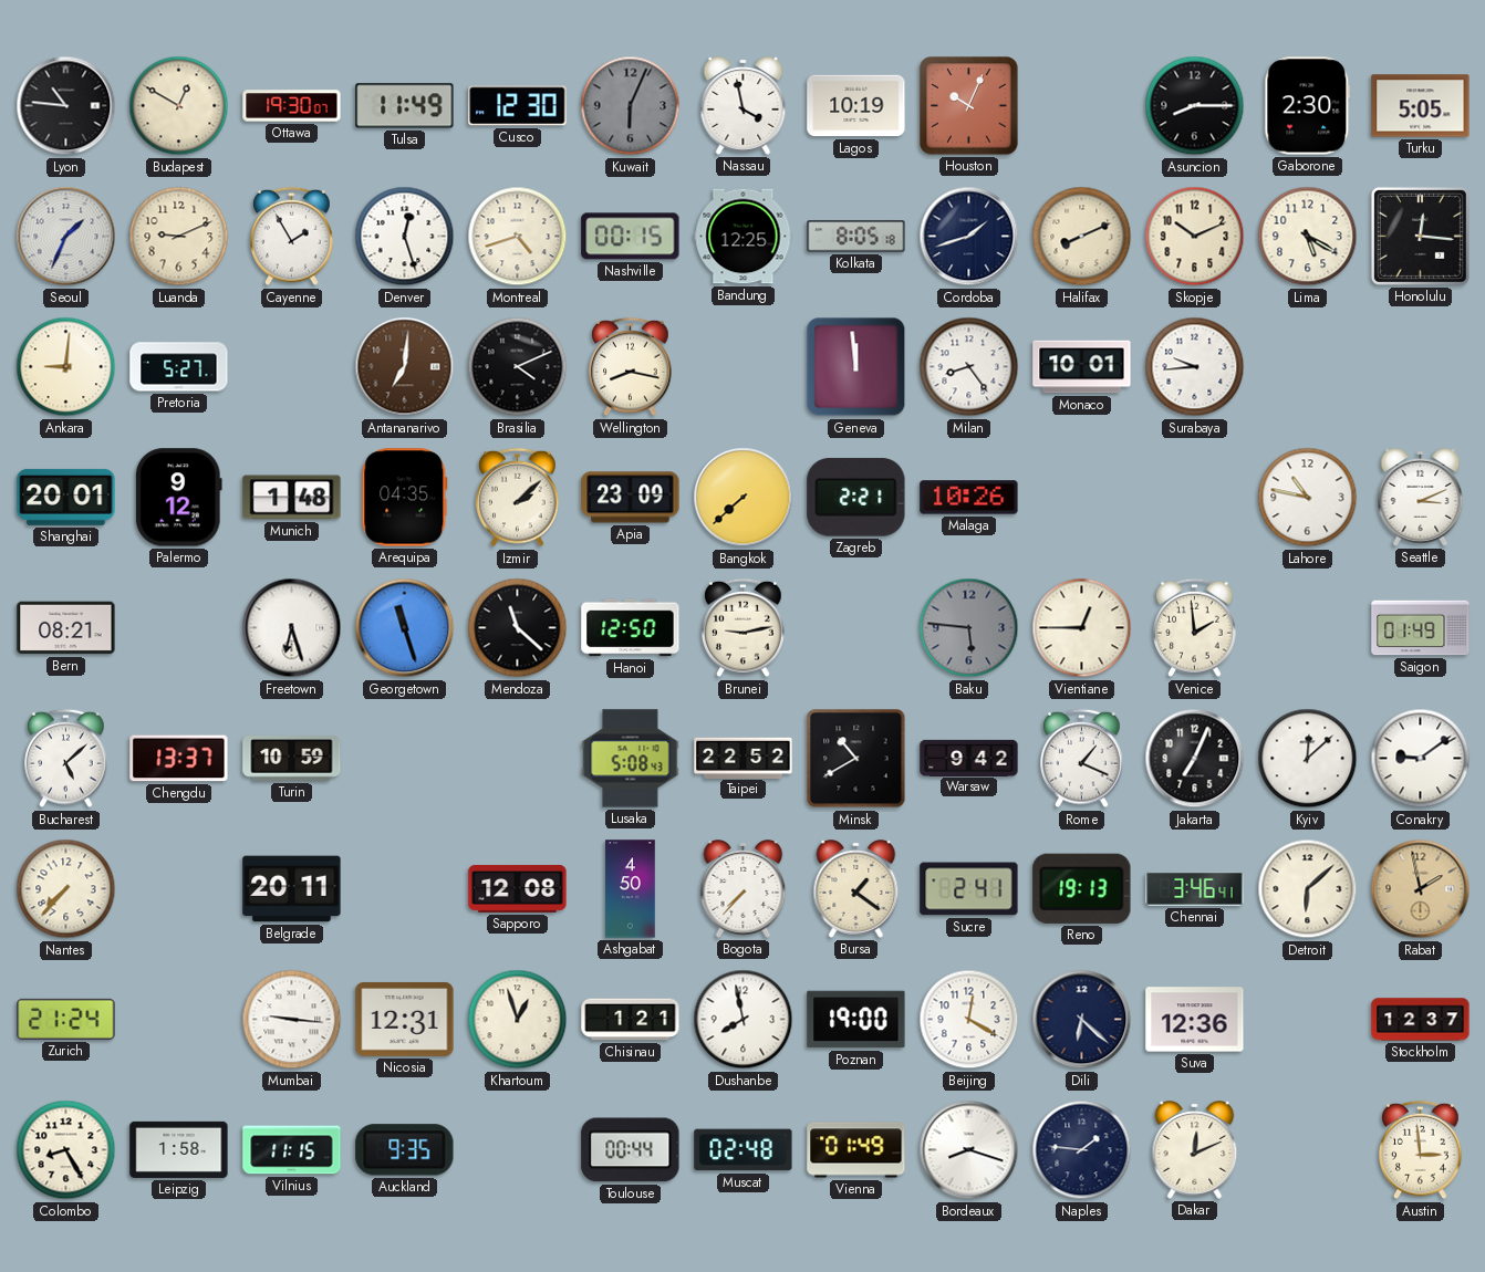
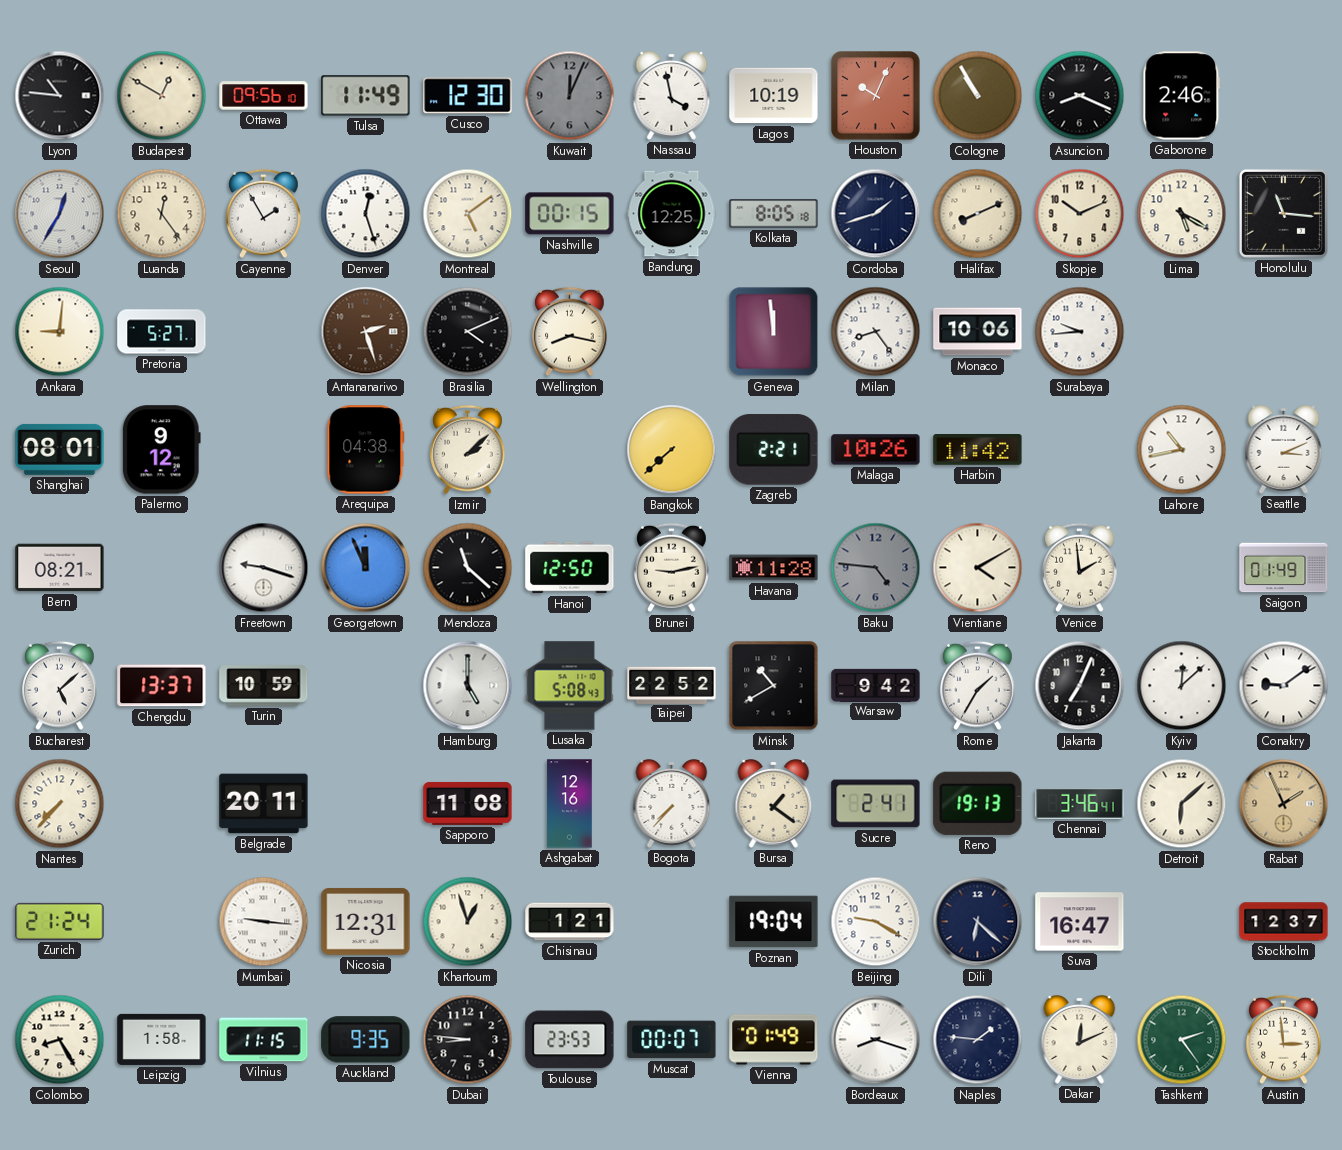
Ottawa: 19:30 -> 09:56 (264, 96)
Kuwait: 6:04 -> 12:04 (570, 96)
Cologne: none -> 10:55 (978, 96)
Asuncion: 8:15 -> 8:19 (1080, 96)
Gaborone: 2:30 -> 2:46 (1182, 96)
Turku: 5:05 -> none (1421, 106)
Seoul: 1:34 -> 12:35 (60, 214)
Luanda: 9:11 -> 12:24 (162, 214)
Montreal: 4:42 -> 5:09 (468, 214)
Honolulu: 12:16 -> 11:16 (1283, 213)
Antananarivo: 7:01 -> 2:27 (366, 332)
Monaco: 10:01 -> 10:06 (978, 332)
Shanghai: 20:01 -> 08:01 (60, 449)
Munich: 1:48 -> none (292, 498)
Arequipa: 04:35 -> 04:38 (366, 450)
Apia: 23:09 -> none (631, 498)
Harbin: none -> 11:42 (978, 450)
Lahore: 10:47 -> 10:43 (1182, 450)
Freetown: 6:27 -> 9:18 (264, 568)
Georgetown: 11:27 -> 11:56 (366, 568)
Havana: none -> 11:28 (774, 568)
Baku: 5:46 -> 4:46 (876, 568)
Vientiane: 12:45 -> 4:10 (978, 568)
Hamburg: none -> 5:00 (468, 686)
Rome: 1:19 -> 1:35 (978, 686)
Sapporo: 12:08 -> 11:08 (468, 803)
Ashgabat: 4:50 -> 12:16 (570, 804)
Rabat: 1:58 -> 1:56 (1284, 804)
Dushanbe: 7:58 -> none (744, 1020)
Poznan: 19:00 -> 19:04 (774, 922)
Beijing: 12:20 -> 9:20 (876, 922)
Suva: 12:36 -> 16:47 (1080, 922)
Dubai: none -> 8:46 (468, 1040)
Toulouse: 00:44 -> 23:53 (570, 1040)
Muscat: 02:48 -> 00:07 (672, 1040)
Tashkent: none -> 2:24 (1182, 1040)
